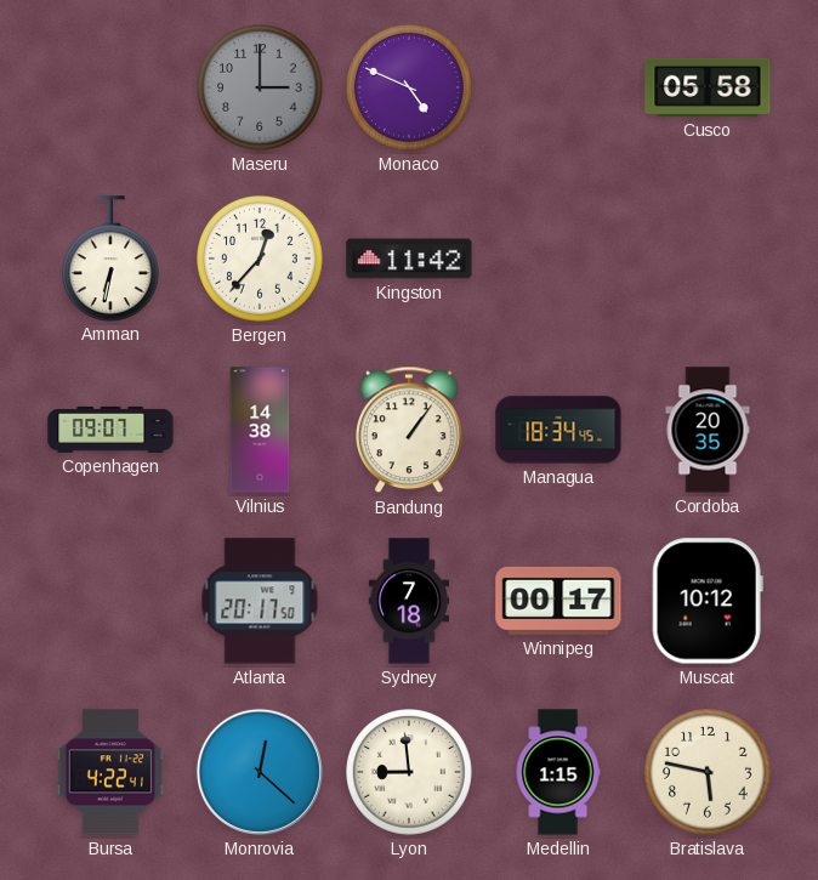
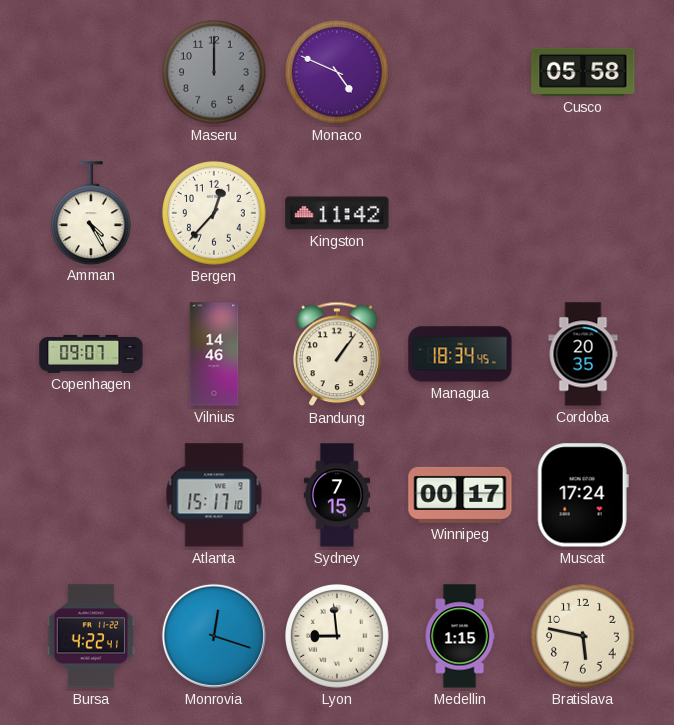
Maseru: 3:00 -> 12:00 (214, 72)
Amman: 6:32 -> 4:25 (92, 213)
Vilnius: 14:38 -> 14:46 (214, 354)
Atlanta: 20:17 -> 15:17 (214, 495)
Sydney: 7:18 -> 7:15 (336, 495)
Muscat: 10:12 -> 17:24 (583, 495)
Monrovia: 12:22 -> 12:18 (214, 636)
